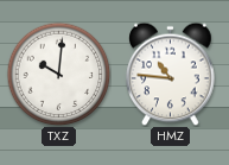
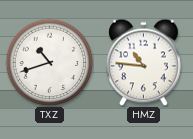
TXZ: 10:01 -> 10:42 (49, 62)
